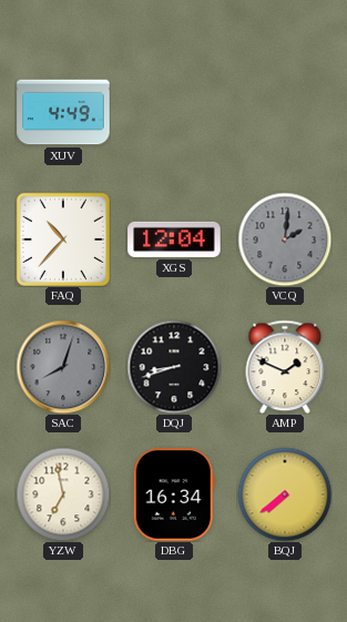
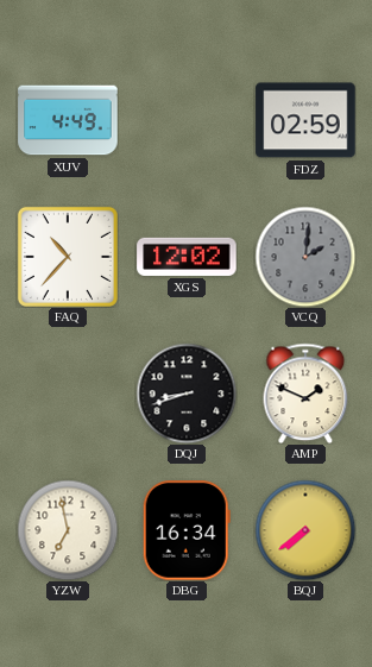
FDZ: none -> 02:59 (305, 120)
XGS: 12:04 -> 12:02 (187, 257)
SAC: 8:03 -> none (63, 367)
